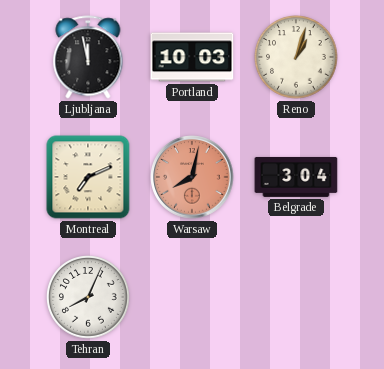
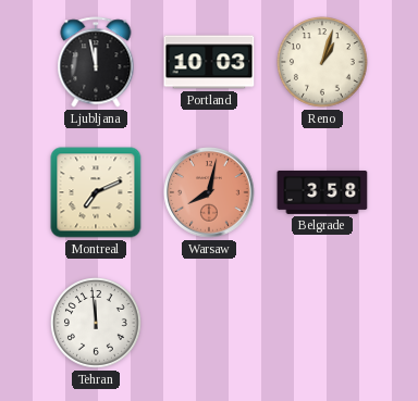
Belgrade: 3:04 -> 3:58 (322, 192)
Tehran: 8:04 -> 11:59 (97, 324)
